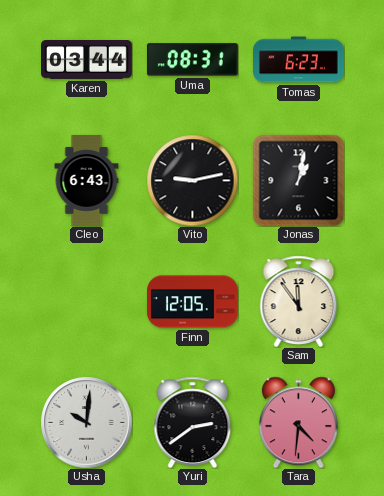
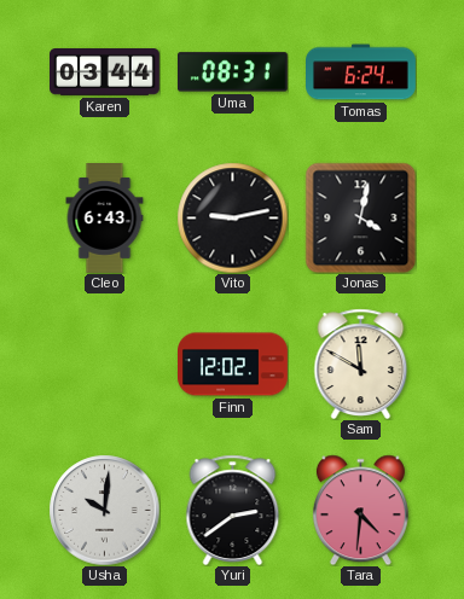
Tomas: 6:23 -> 6:24 (361, 72)
Jonas: 1:02 -> 4:02 (360, 217)
Finn: 12:05 -> 12:02 (233, 365)
Sam: 11:54 -> 11:50 (361, 364)
